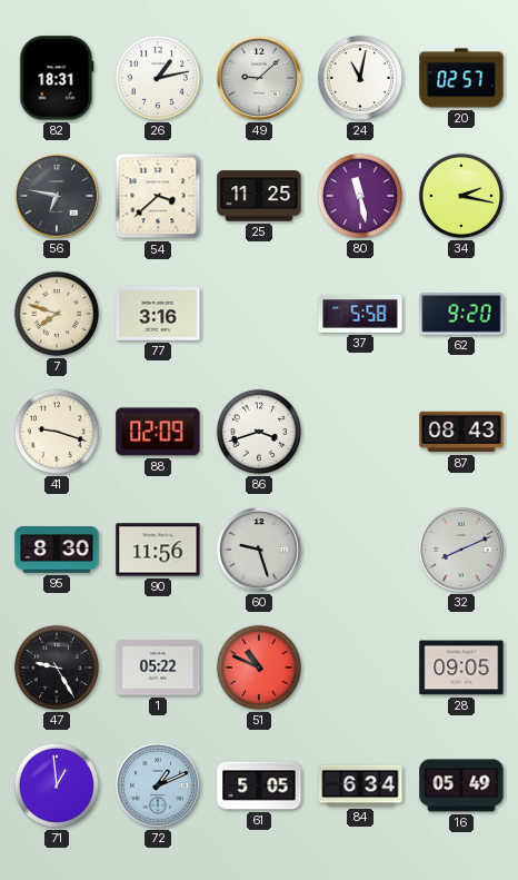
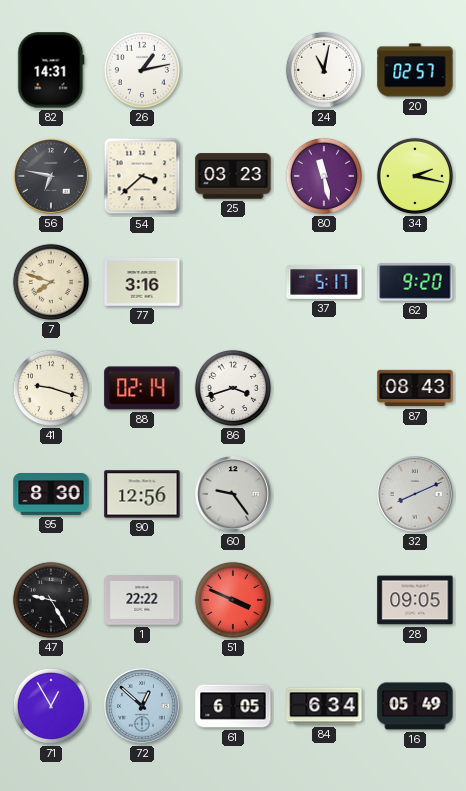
82: 18:31 -> 14:31 (51, 70)
49: 9:08 -> none (260, 79)
25: 11:25 -> 03:23 (233, 176)
37: 5:58 -> 5:17 (324, 282)
88: 02:09 -> 02:14 (142, 388)
90: 11:56 -> 12:56 (142, 494)
60: 9:27 -> 9:24 (234, 495)
1: 05:22 -> 22:22 (142, 600)
51: 10:49 -> 3:49 (233, 600)
71: 12:59 -> 12:55 (51, 706)
72: 1:11 -> 12:52 (143, 707)
61: 5:05 -> 6:05 (233, 706)
